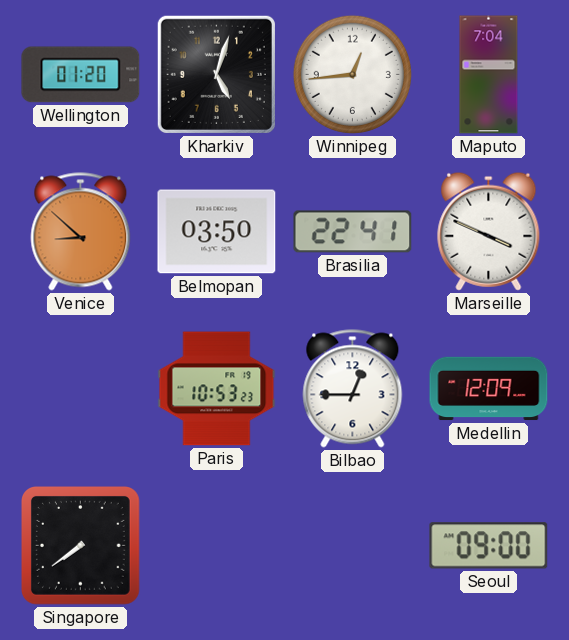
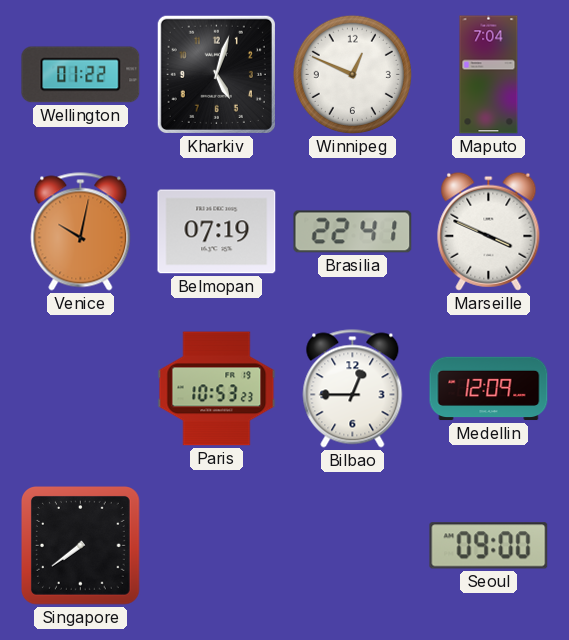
Wellington: 01:20 -> 01:22 (81, 75)
Winnipeg: 12:44 -> 12:49 (352, 74)
Venice: 8:52 -> 10:02 (81, 232)
Belmopan: 03:50 -> 07:19 (217, 232)
